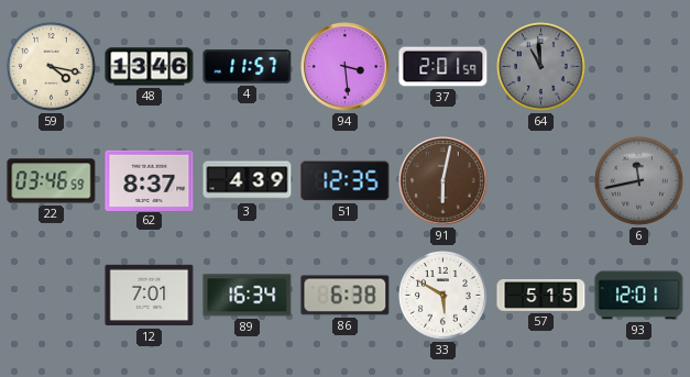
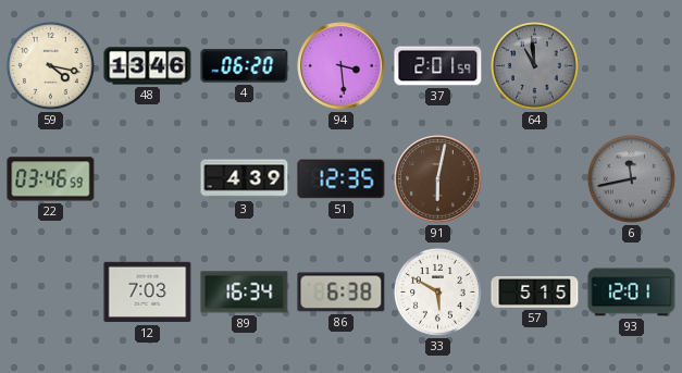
4: 11:57 -> 06:20 (245, 66)
62: 8:37 -> none (150, 180)
12: 7:01 -> 7:03 (148, 293)
